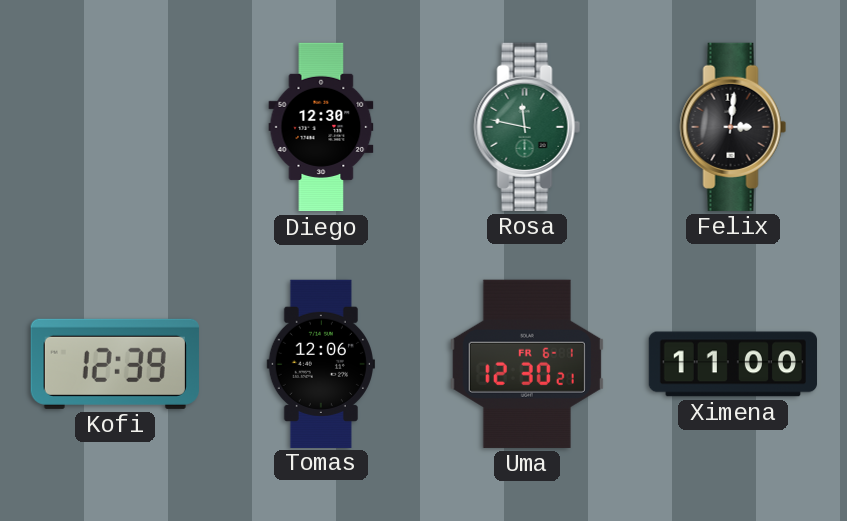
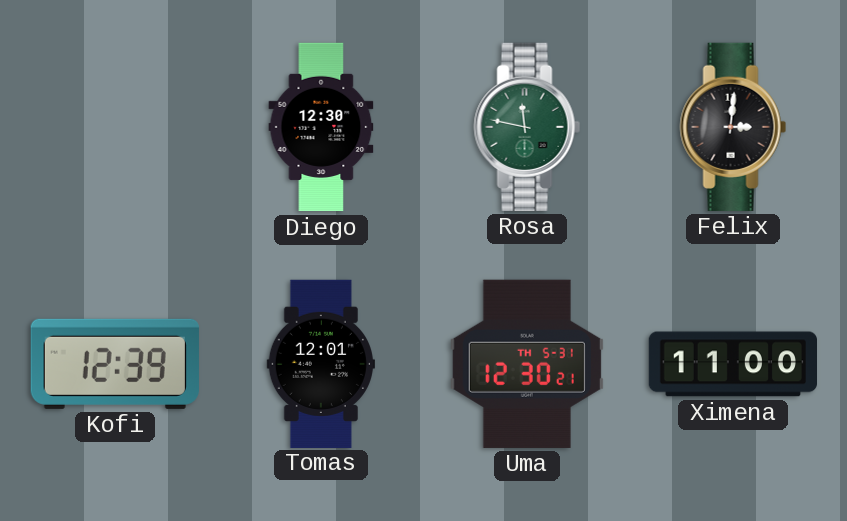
Tomas: 12:06 -> 12:01 (321, 363)
Uma date: FR 6-1 -> TH 5-31 (527, 364)
